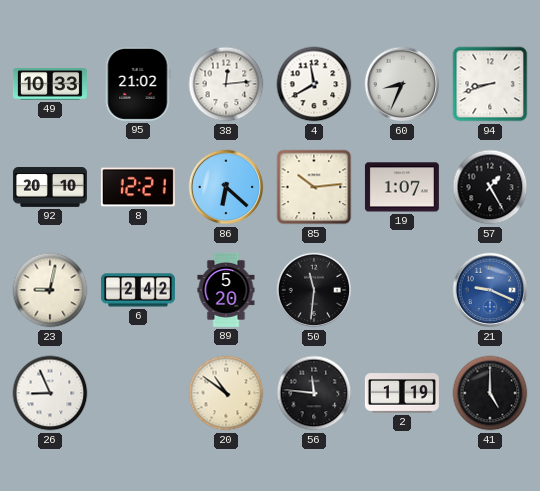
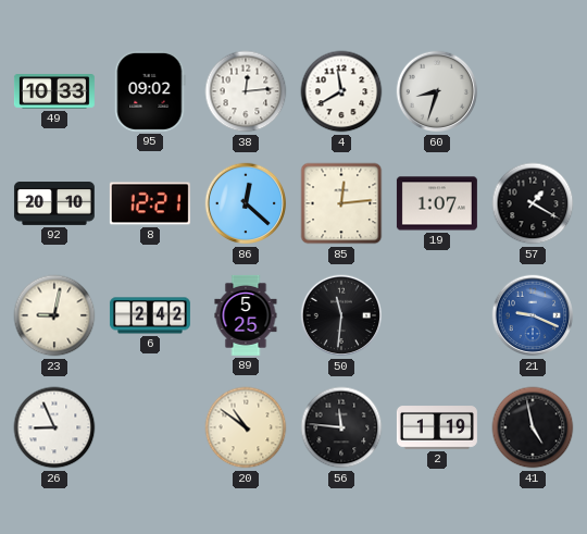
95: 21:02 -> 09:02 (150, 91)
60: 8:34 -> 8:33 (437, 91)
94: 8:42 -> none (490, 84)
86: 6:22 -> 12:22 (246, 203)
85: 10:14 -> 12:14 (341, 203)
57: 1:25 -> 1:20 (533, 203)
89: 5:20 -> 5:25 (246, 315)
41: 5:00 -> 4:58 (533, 427)
